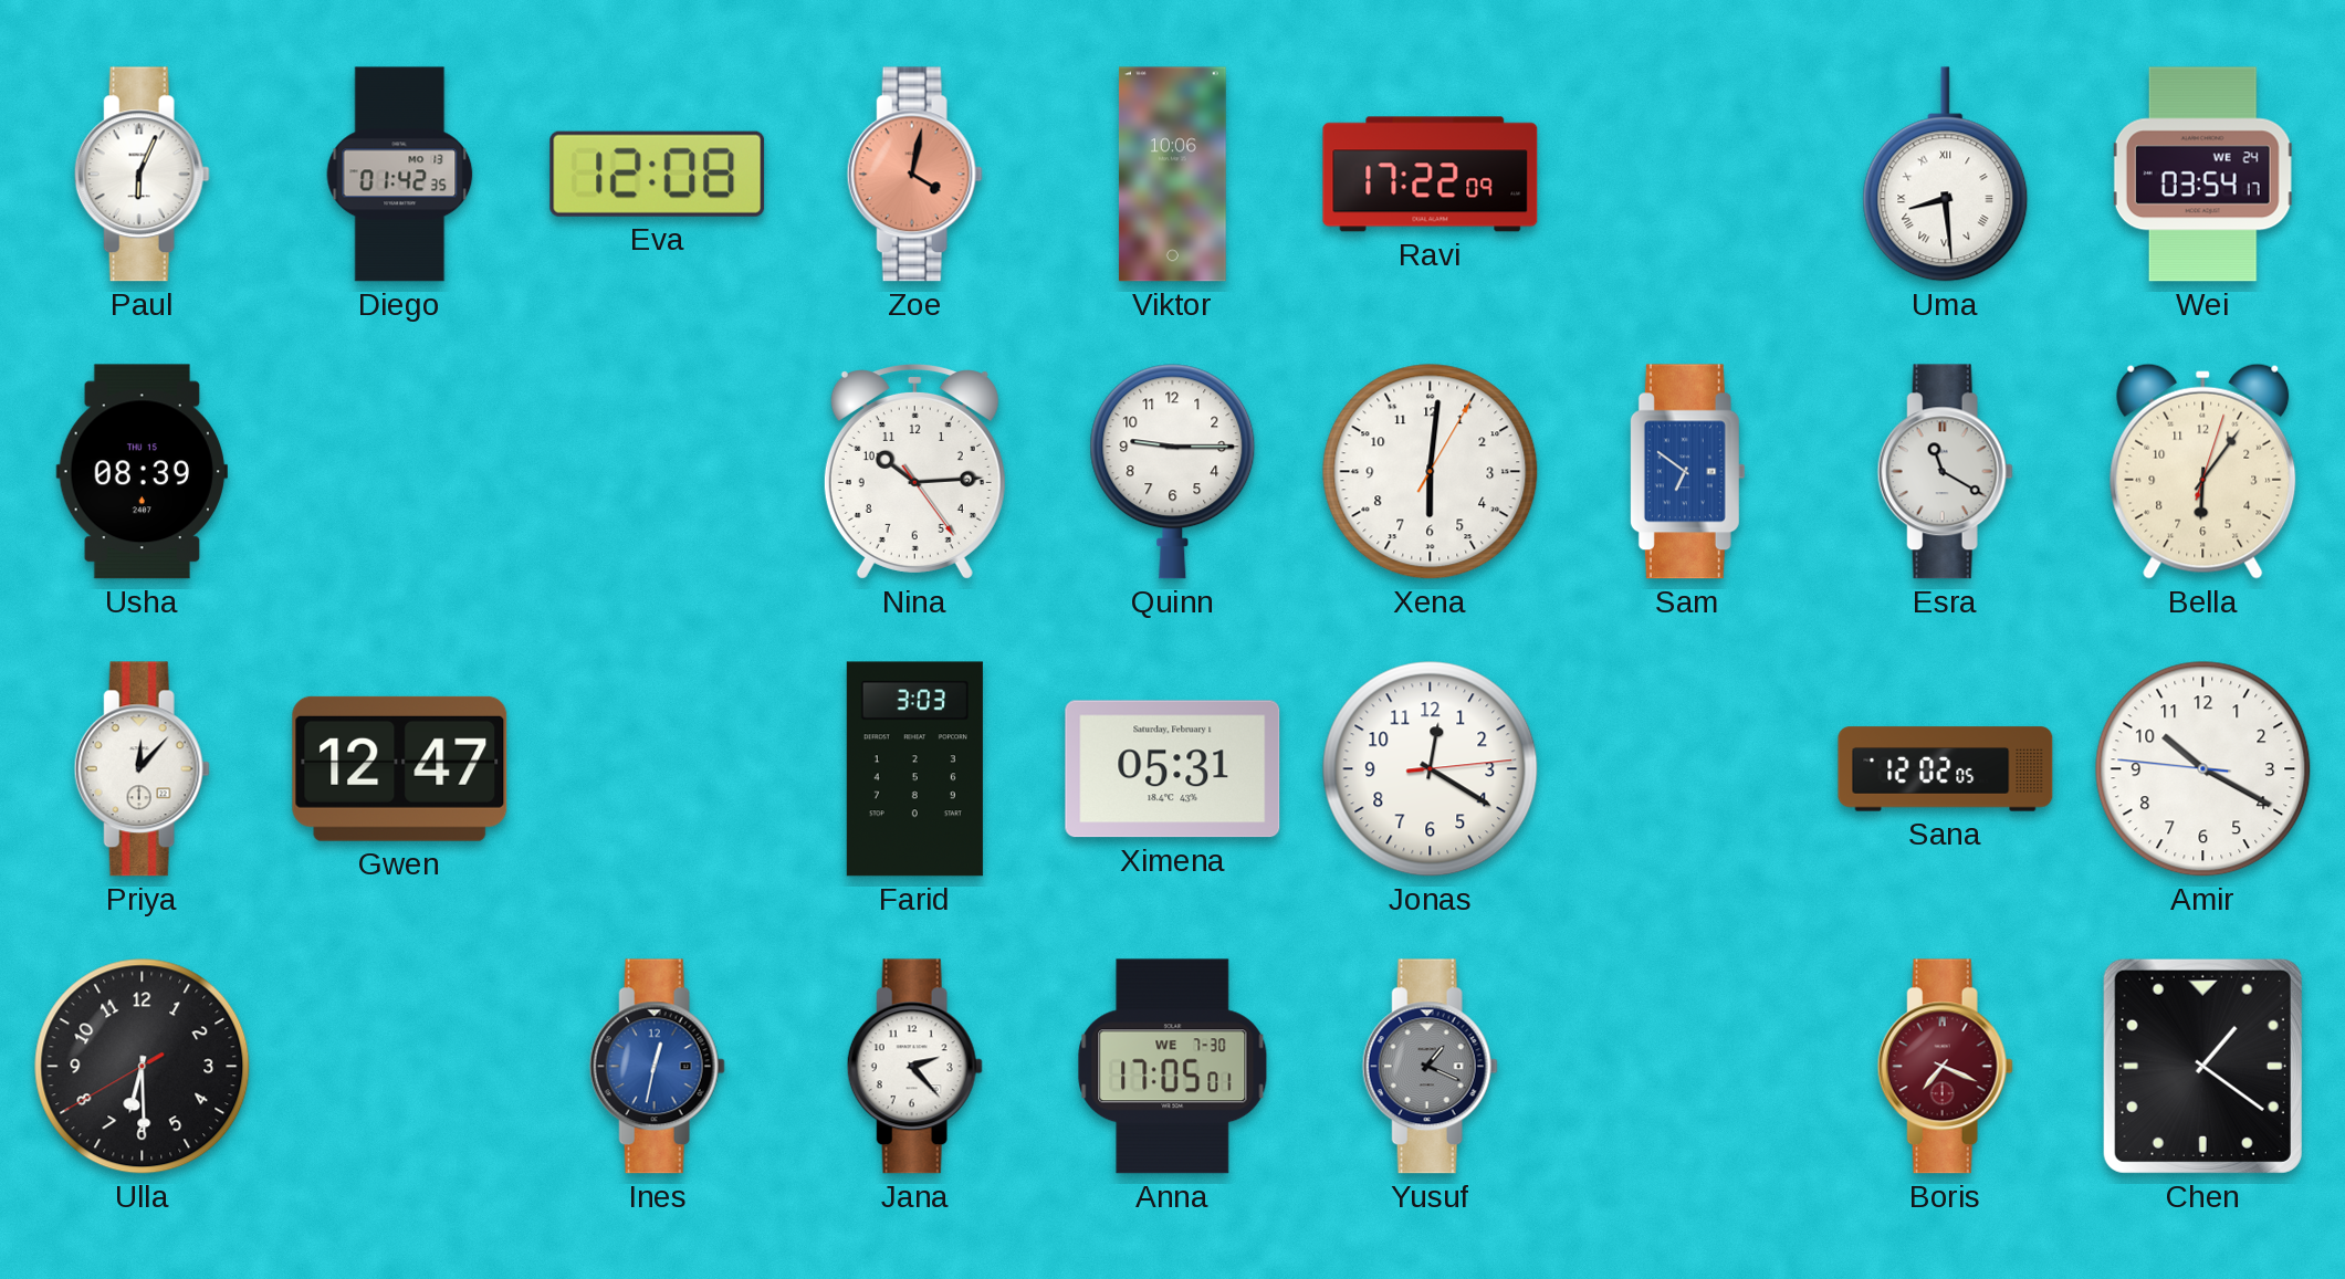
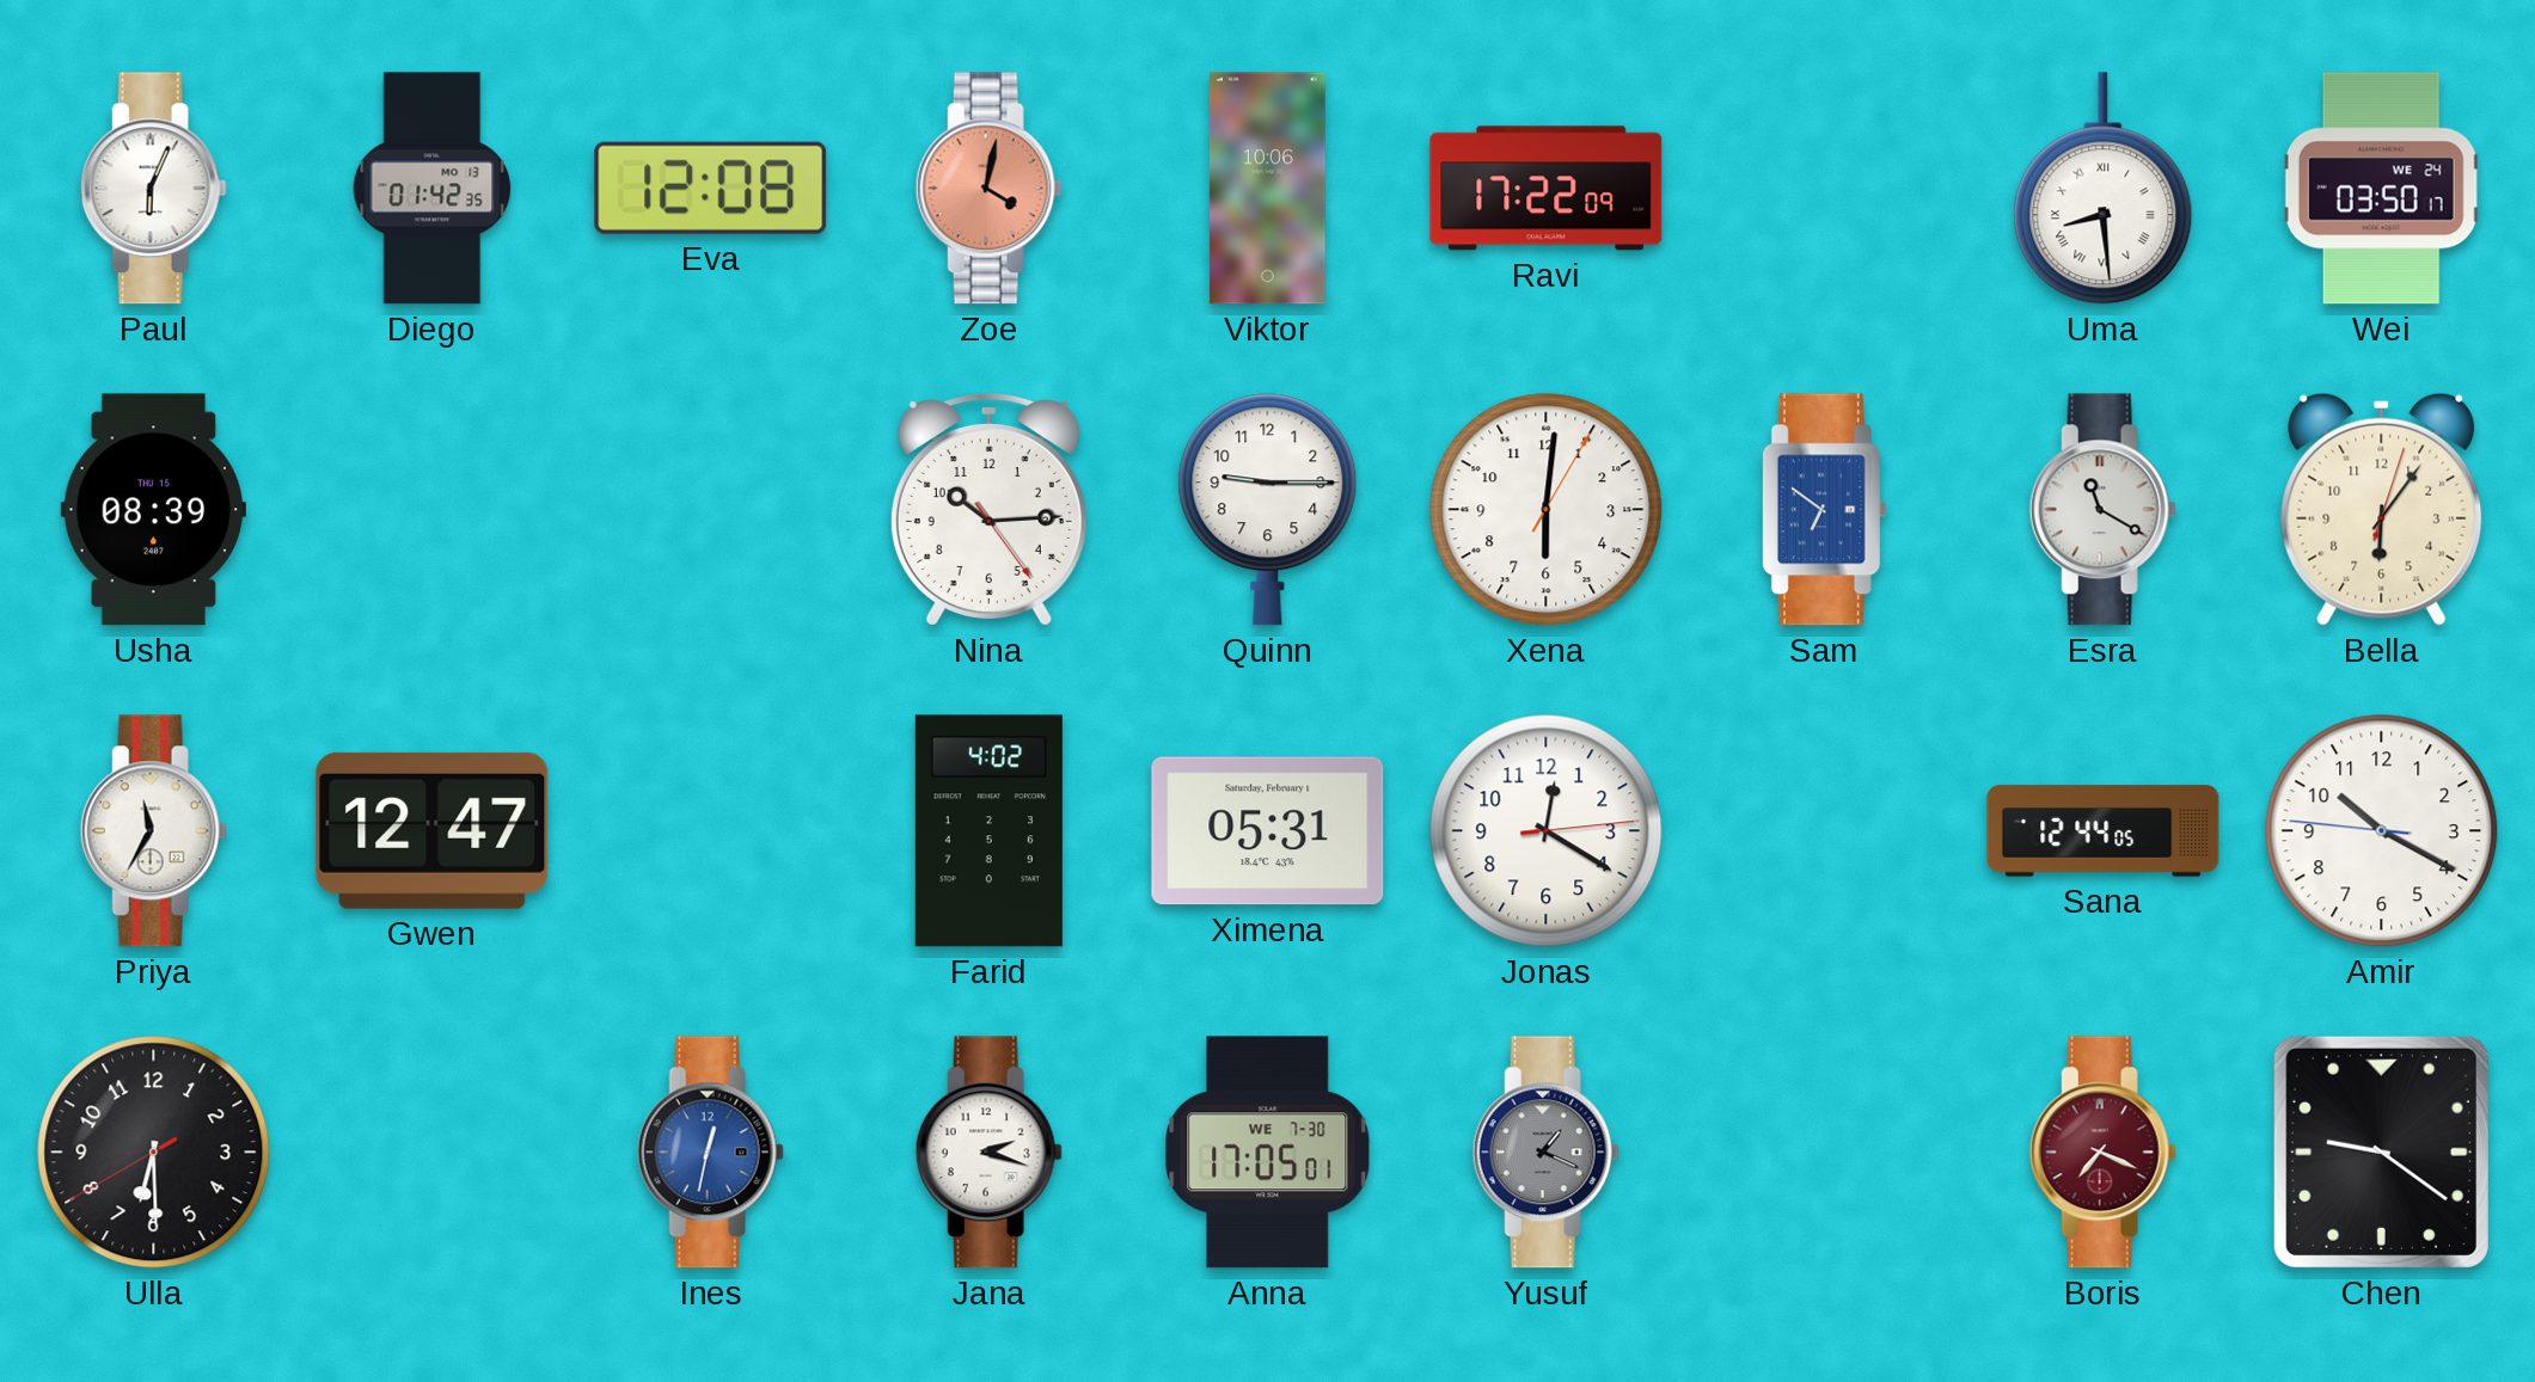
Wei: 03:54 -> 03:50 (2382, 189)
Priya: 12:07 -> 11:35 (153, 831)
Farid: 3:03 -> 4:02 (988, 831)
Sana: 12:02 -> 12:44 (2104, 831)
Jana: 2:23 -> 2:18 (988, 1153)
Chen: 1:21 -> 9:21 (2381, 1151)
